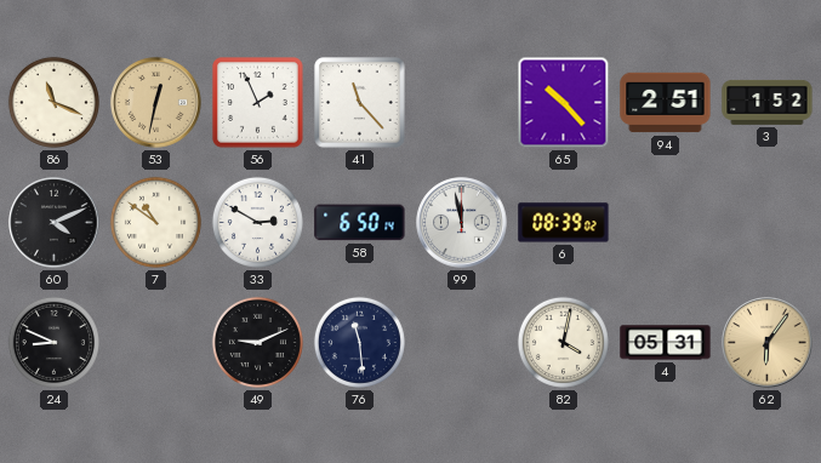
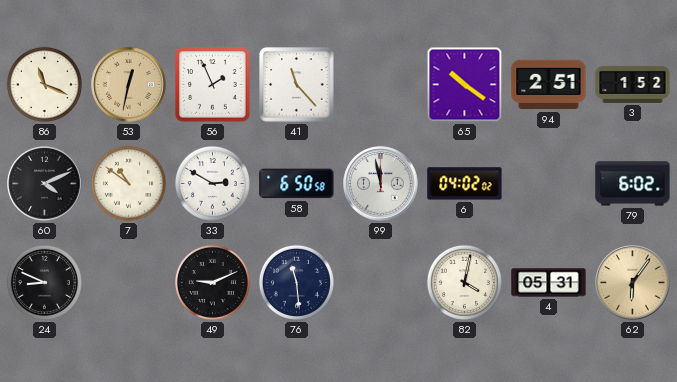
65: 10:23 -> 10:21 (465, 85)
58: 6:50:14 -> 6:50:58 (297, 184)
6: 08:39 -> 04:02 (465, 184)
79: none -> 6:02 (633, 184)
